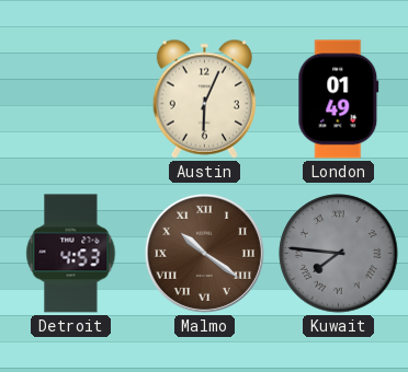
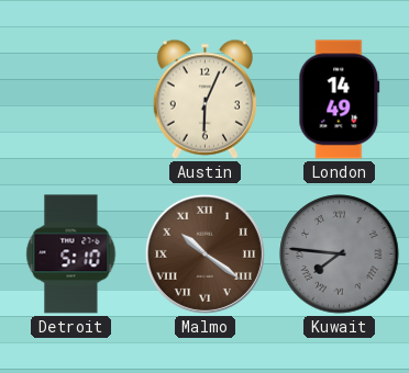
London: 01:49 -> 14:49 (340, 100)
Detroit: 4:53 -> 5:10 (71, 255)
